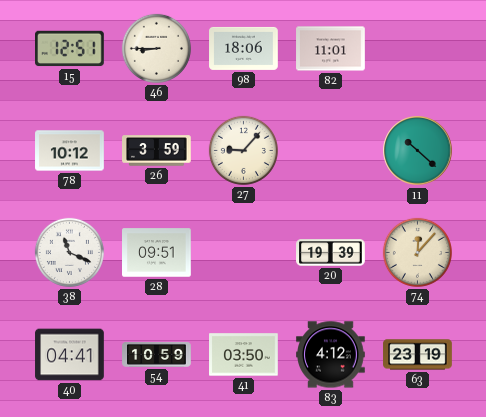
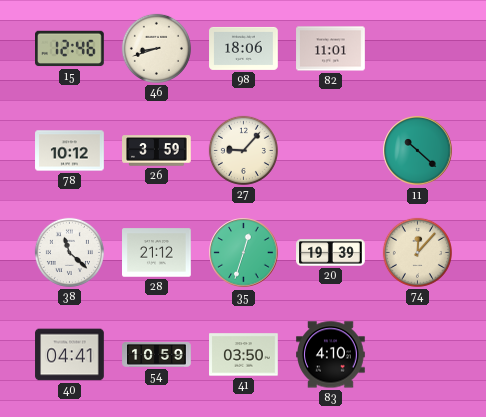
15: 12:51 -> 12:46 (70, 49)
46: 8:45 -> 8:42 (156, 48)
38: 11:19 -> 11:22 (69, 252)
28: 09:51 -> 21:12 (157, 253)
35: none -> 12:33 (244, 253)
83: 4:12 -> 4:10 (331, 355)
63: 23:19 -> none (418, 355)
